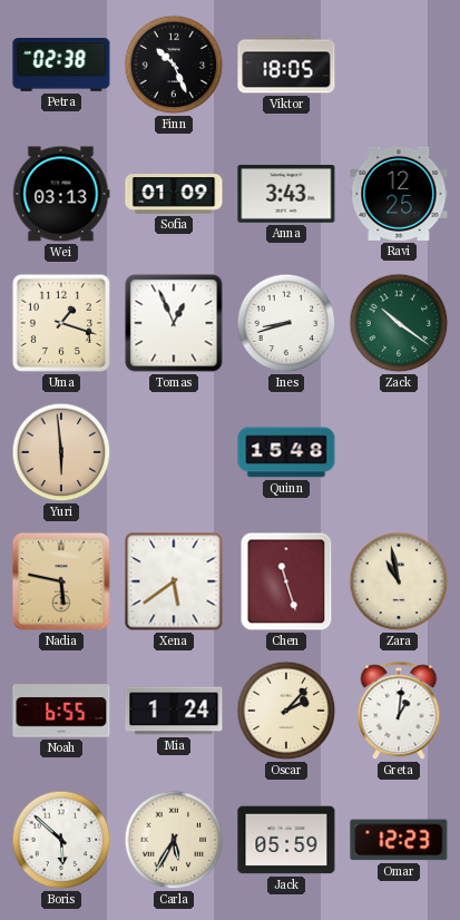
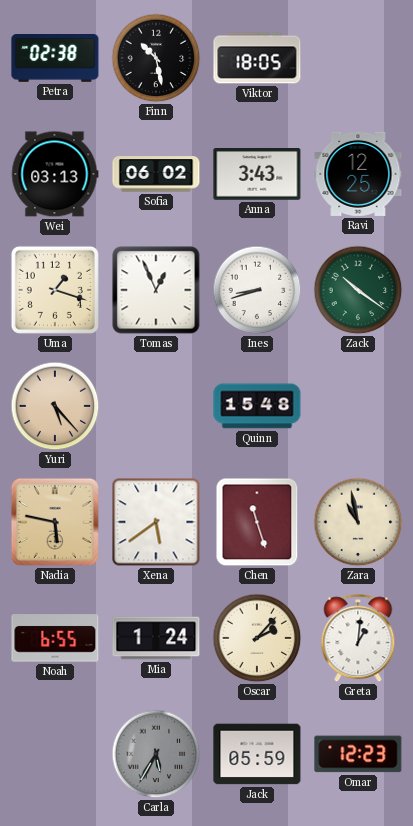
Finn: 10:26 -> 10:28 (156, 58)
Sofia: 01:09 -> 06:02 (156, 174)
Yuri: 5:59 -> 5:23 (55, 406)
Boris: 5:52 -> none (61, 840)
Carla dial: cream -> grey (156, 754)
